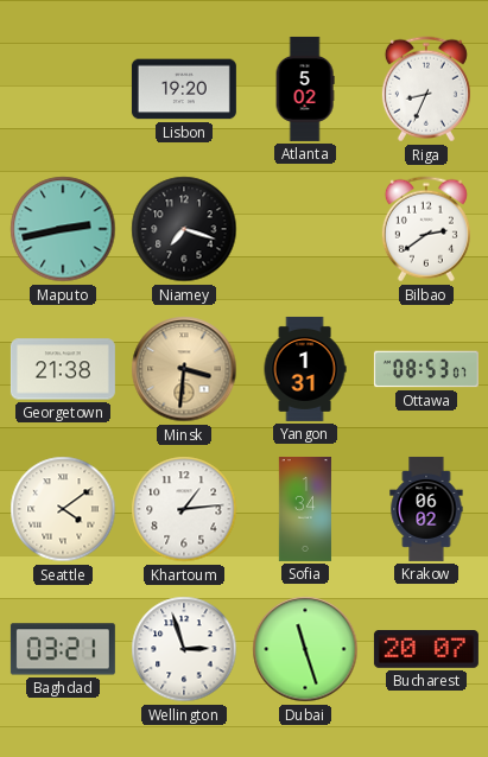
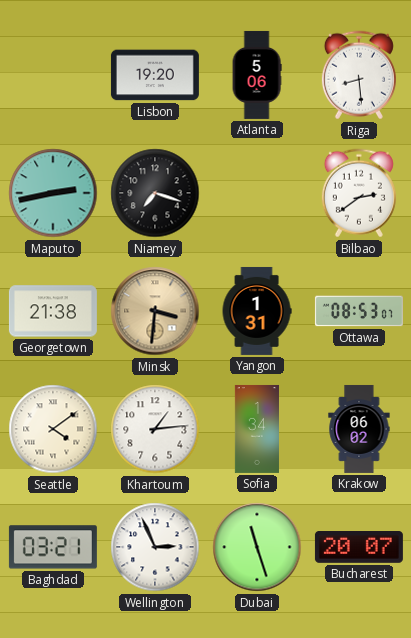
Atlanta: 5:02 -> 5:06 (257, 75)
Riga: 8:34 -> 8:29 (359, 75)
Wellington: 2:57 -> 2:56 (155, 547)
